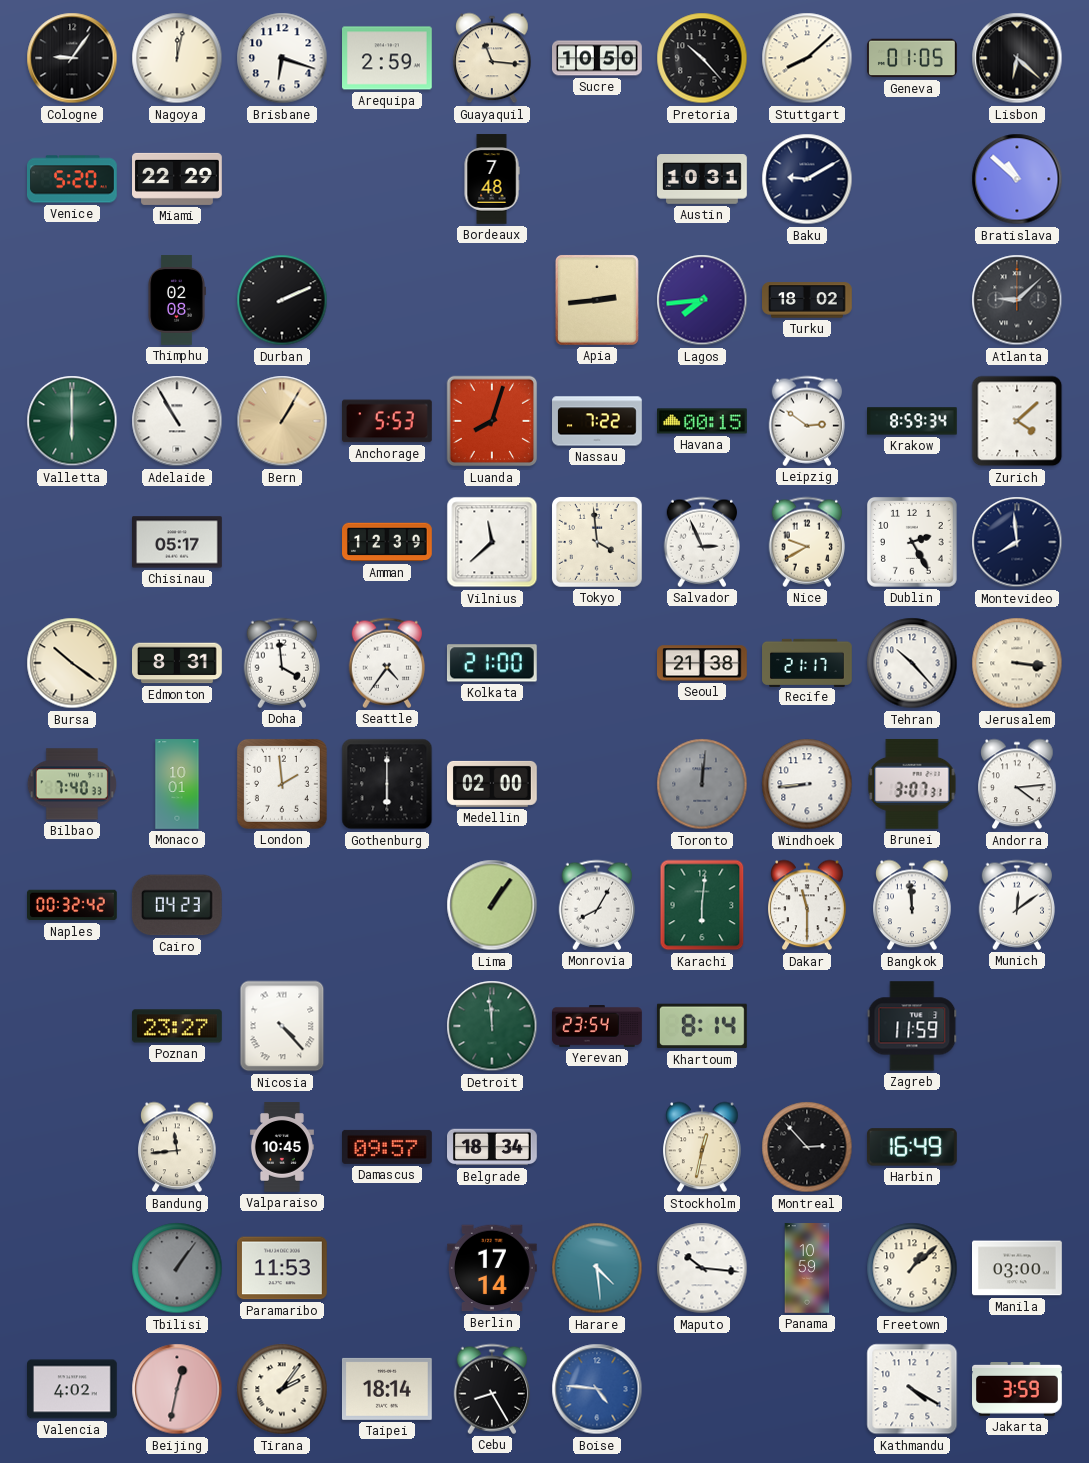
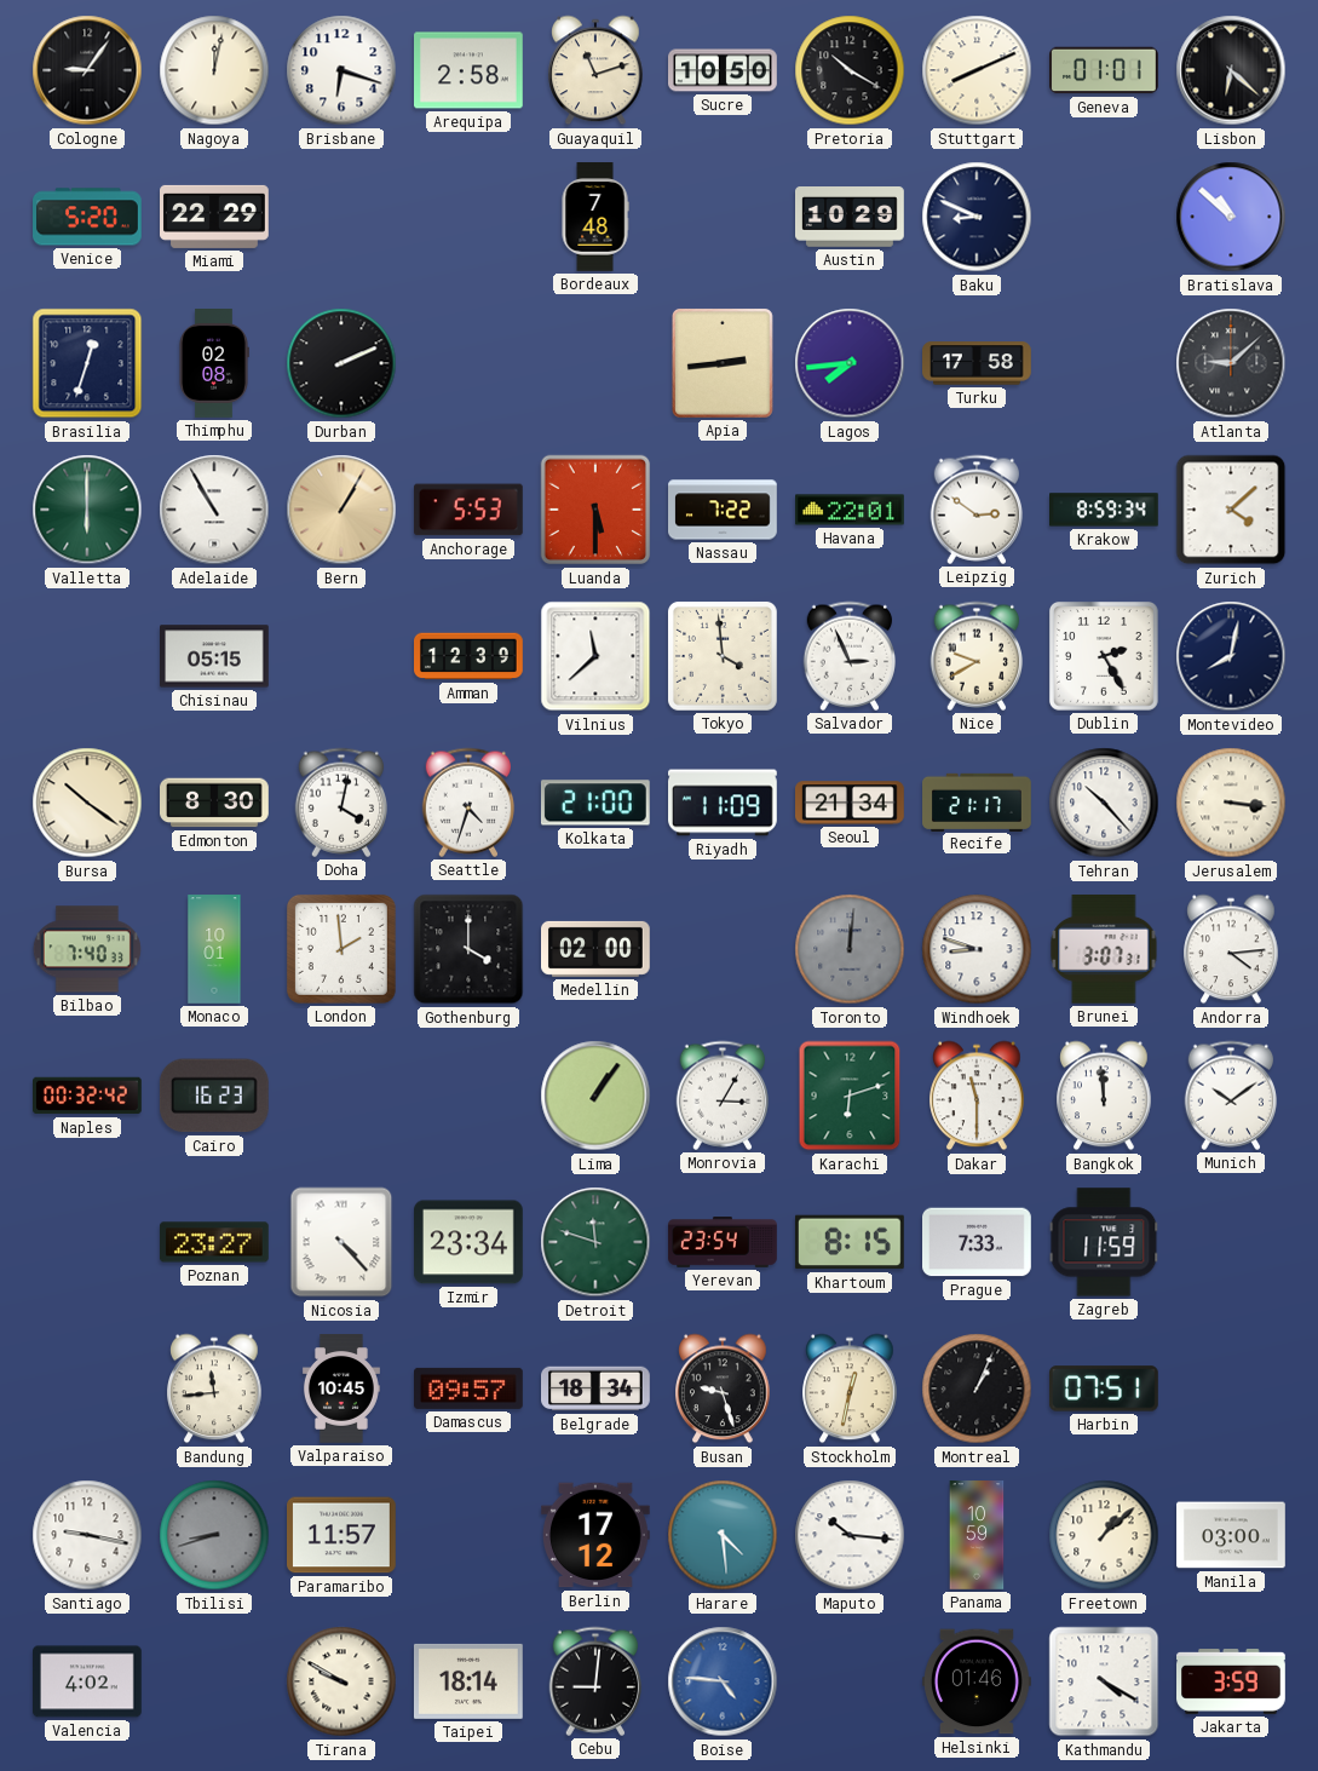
Arequipa: 2:59 -> 2:58 (470, 70)
Guayaquil: 11:16 -> 11:12 (595, 70)
Pretoria: 10:23 -> 10:20 (850, 70)
Stuttgart: 8:08 -> 8:11 (977, 70)
Geneva: 01:05 -> 01:01 (1105, 70)
Austin: 10:31 -> 10:29 (851, 217)
Baku: 9:10 -> 8:49 (977, 217)
Brasilia: none -> 12:33 (87, 363)
Turku: 18:02 -> 17:58 (978, 363)
Luanda: 8:03 -> 5:30 (595, 510)
Havana: 00:15 -> 22:01 (851, 510)
Chisinau: 05:17 -> 05:15 (215, 656)
Montevideo: 7:59 -> 8:02 (1231, 656)
Edmonton: 8:31 -> 8:30 (215, 803)
Doha: 3:59 -> 4:02 (341, 803)
Seattle: 4:36 -> 4:33 (468, 803)
Riyadh: none -> 11:09 (724, 803)
Seoul: 21:38 -> 21:34 (851, 803)
Gothenburg: 6:00 -> 4:00 (468, 949)
Windhoek: 8:44 -> 8:48 (977, 949)
Cairo: 04:23 -> 16:23 (214, 1096)
Monrovia: 8:05 -> 3:05 (723, 1096)
Karachi: 6:01 -> 6:12 (850, 1096)
Munich: 12:09 -> 10:09 (1231, 1096)
Izmir: none -> 23:34 (470, 1242)
Detroit: 11:59 -> 11:48 (595, 1242)
Khartoum: 8:14 -> 8:15 (850, 1242)
Prague: none -> 7:33 (978, 1242)
Busan: none -> 9:27 (723, 1388)
Montreal: 2:53 -> 1:04 (977, 1388)
Harbin: 16:49 -> 07:51 (1104, 1388)
Santiago: none -> 9:17 (87, 1535)
Tbilisi: 1:06 -> 8:42 (214, 1535)
Paramaribo: 11:53 -> 11:57 (343, 1535)
Berlin: 17:14 -> 17:12 (597, 1535)
Beijing: 12:32 -> none (177, 1389)
Tirana: 2:06 -> 9:50 (341, 1681)
Cebu: 8:25 -> 9:01 (595, 1681)
Helsinki: none -> 01:46 (978, 1681)
